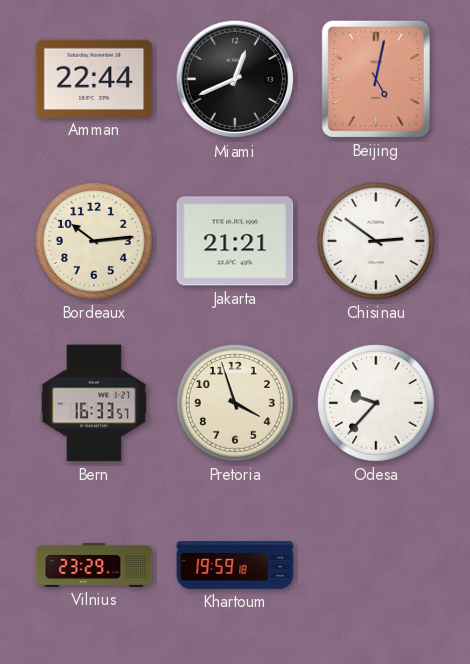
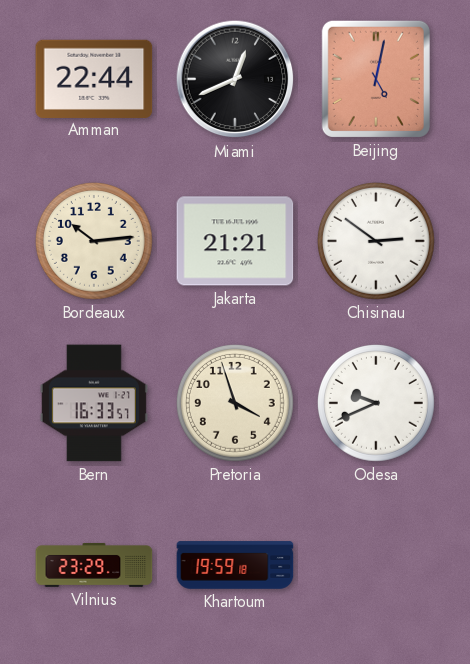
Odesa: 9:37 -> 9:41 (376, 403)
